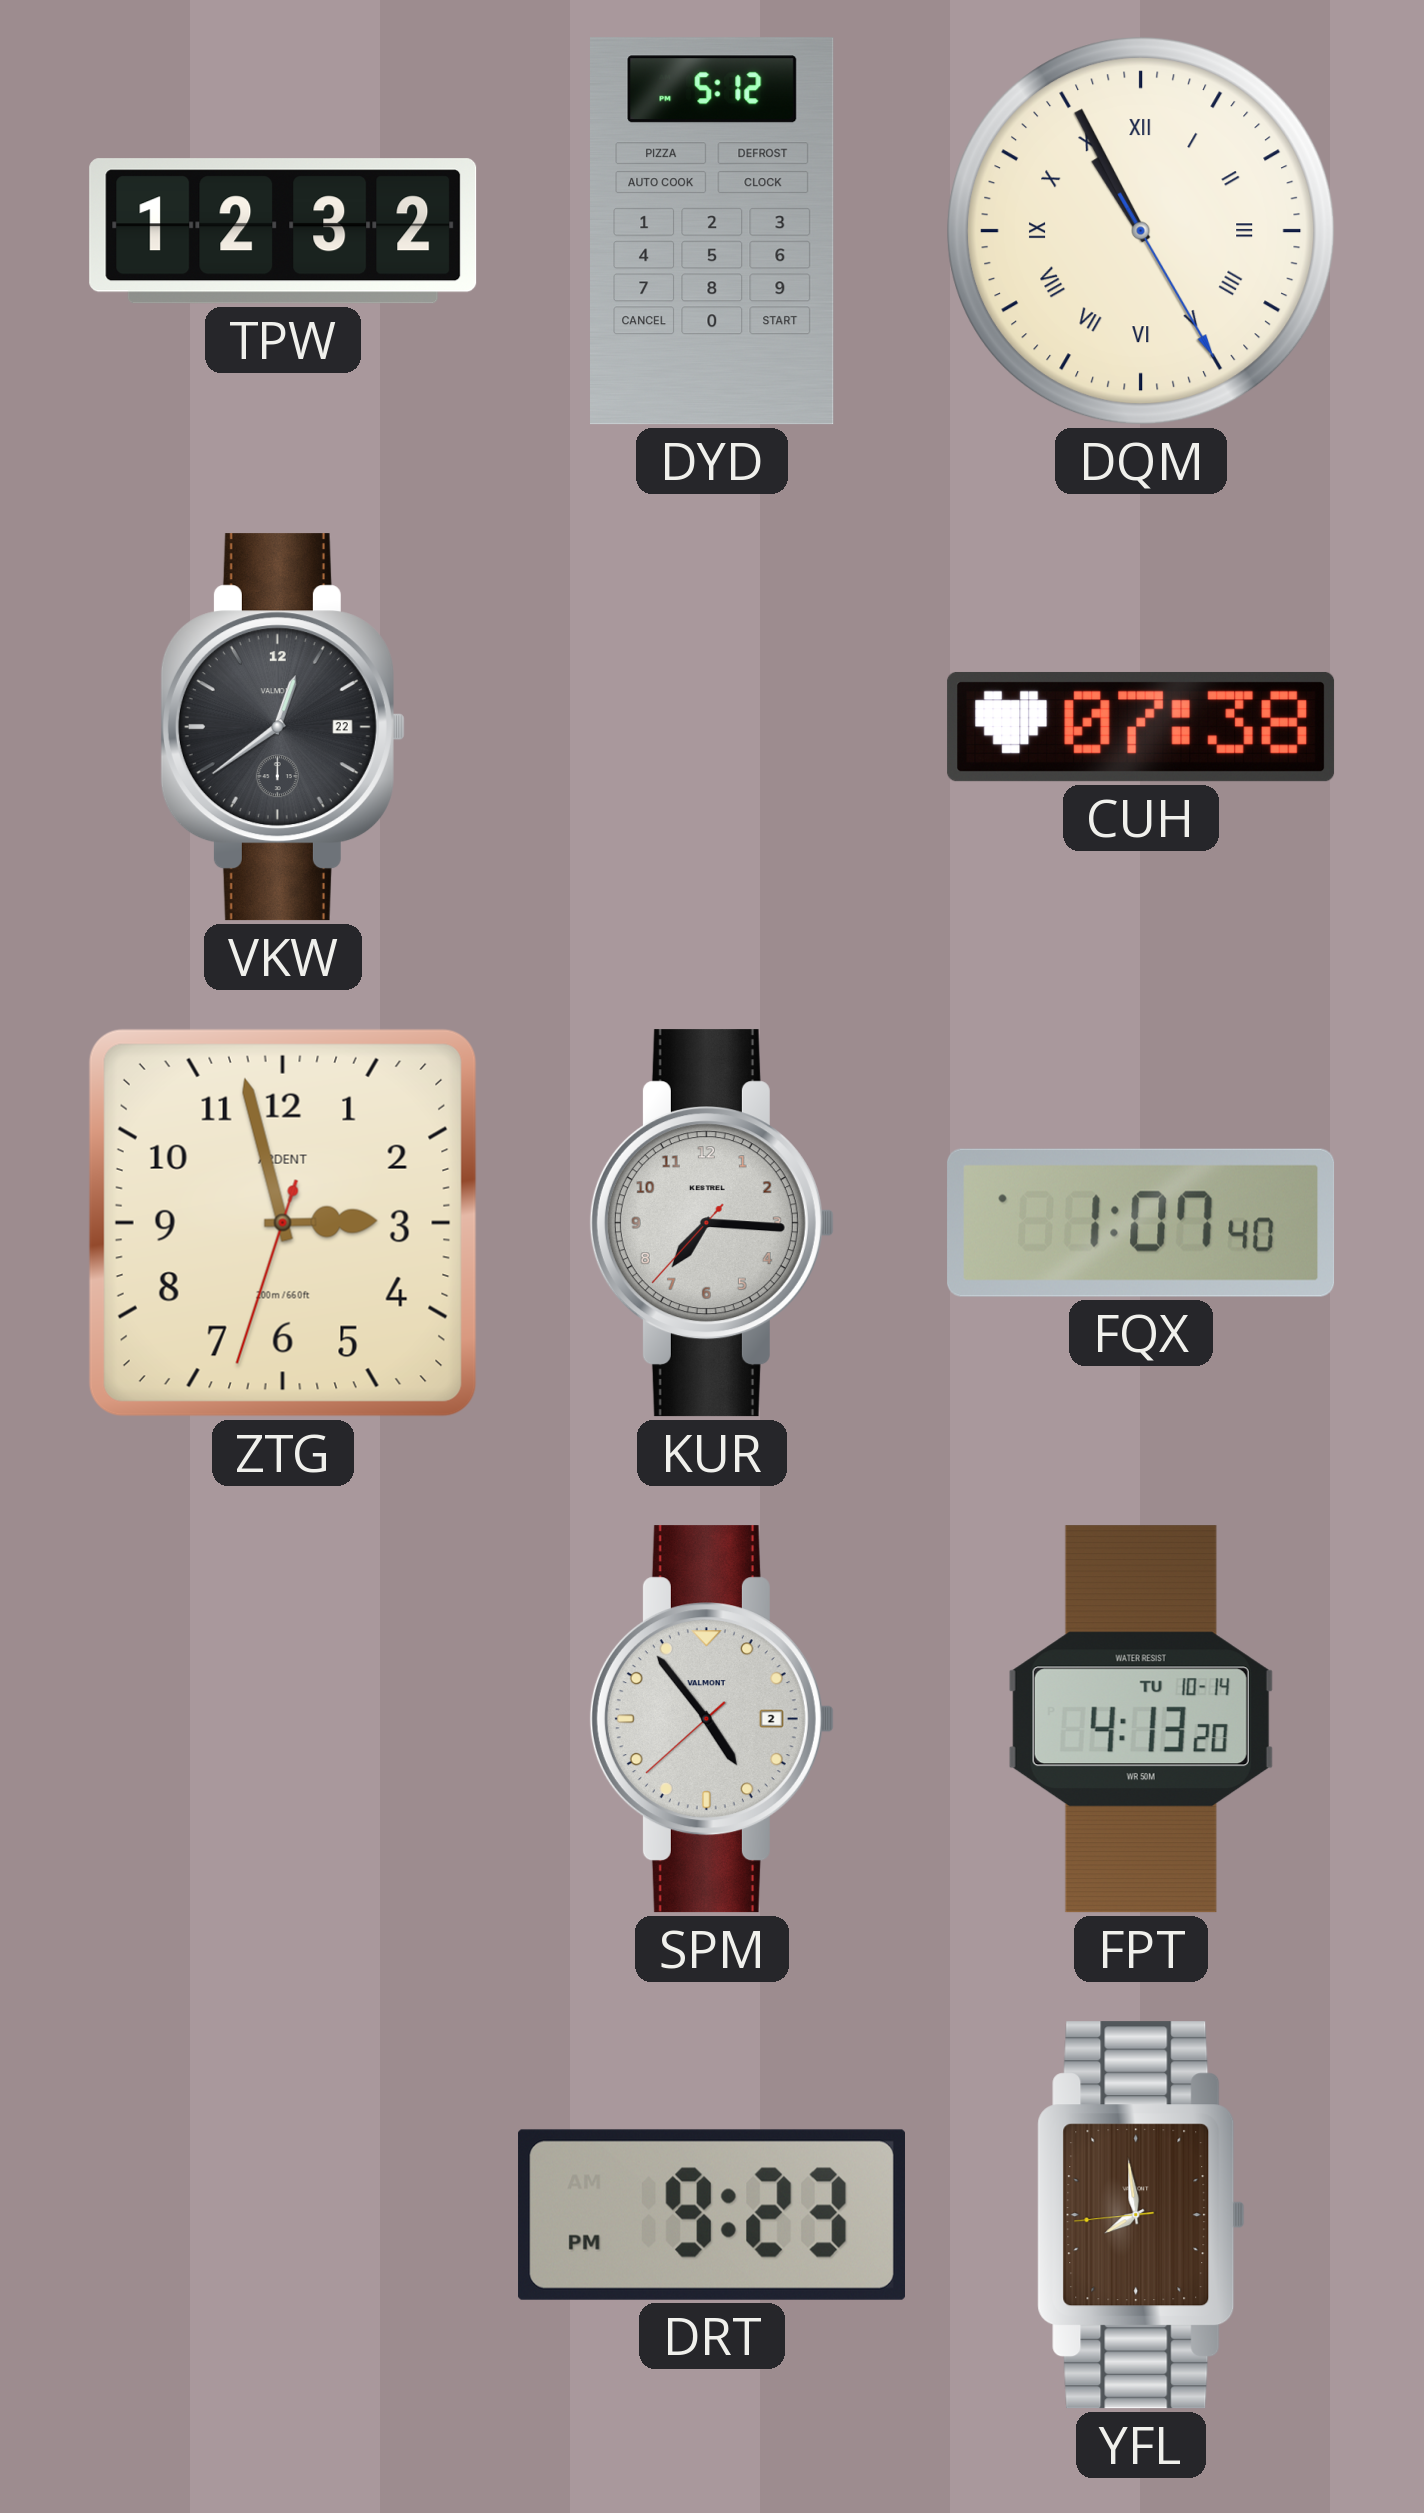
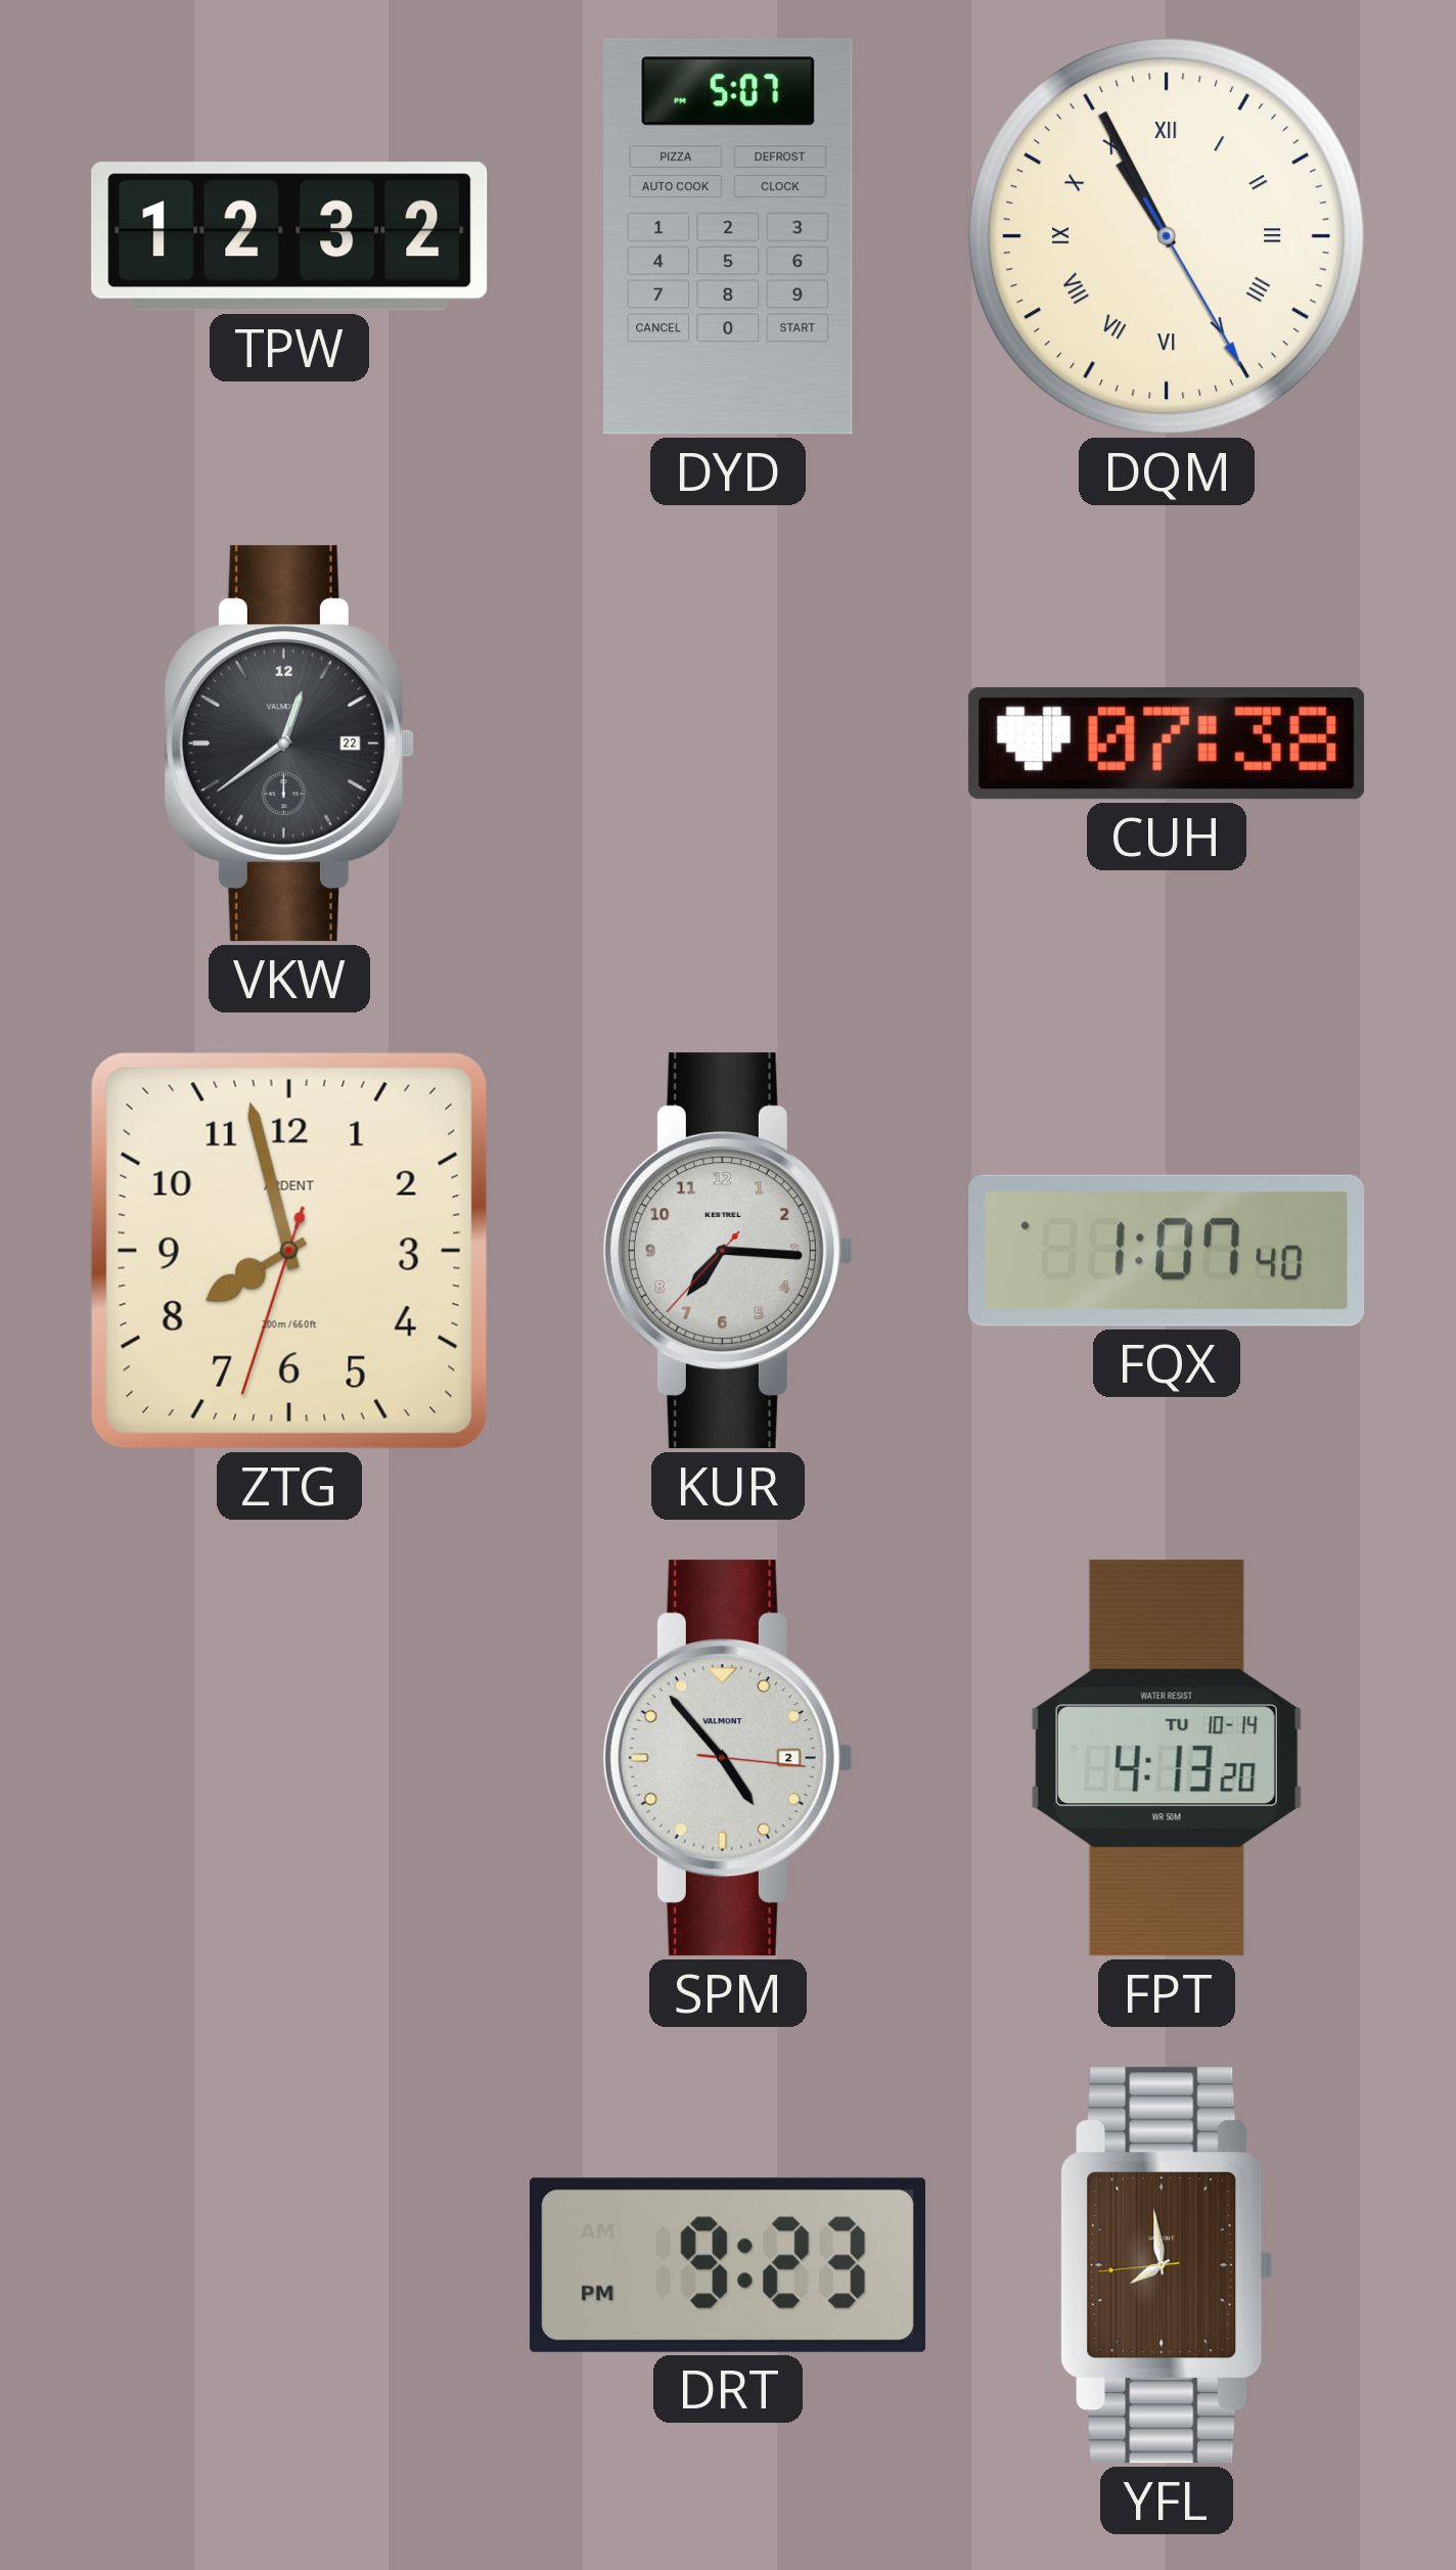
DYD: 5:12 -> 5:07 (729, 236)
ZTG: 2:57 -> 7:57 (289, 1251)
SPM: 4:53:38 -> 4:53:16 (728, 1758)
